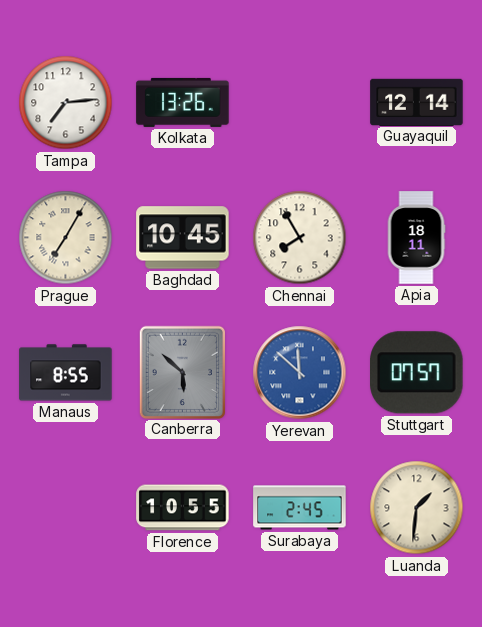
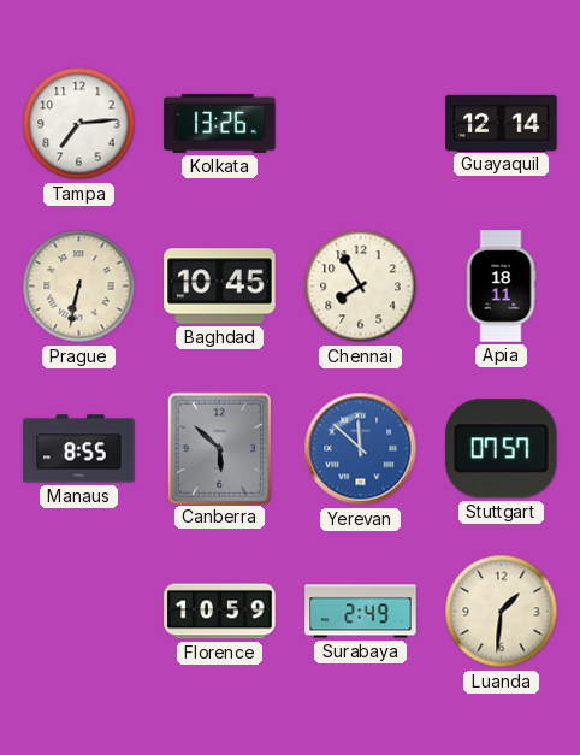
Prague: 7:05 -> 6:32 (79, 287)
Florence: 10:55 -> 10:59 (220, 612)
Surabaya: 2:45 -> 2:49 (361, 612)
